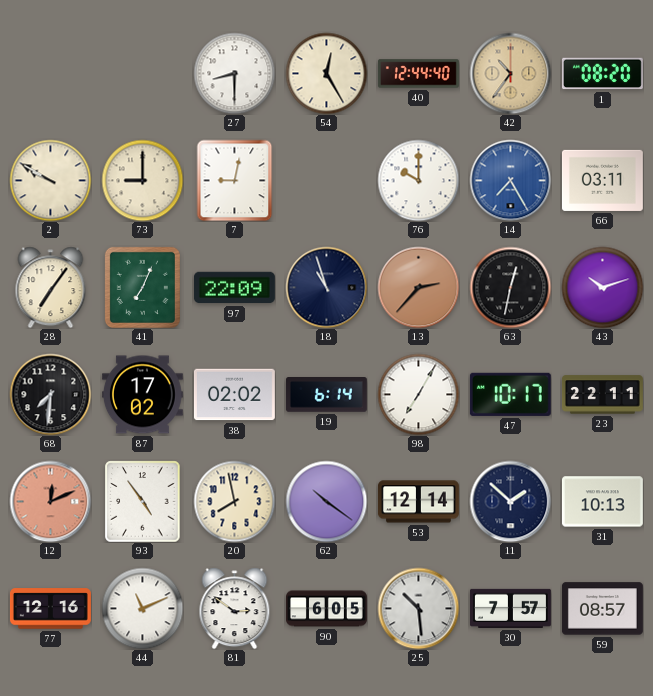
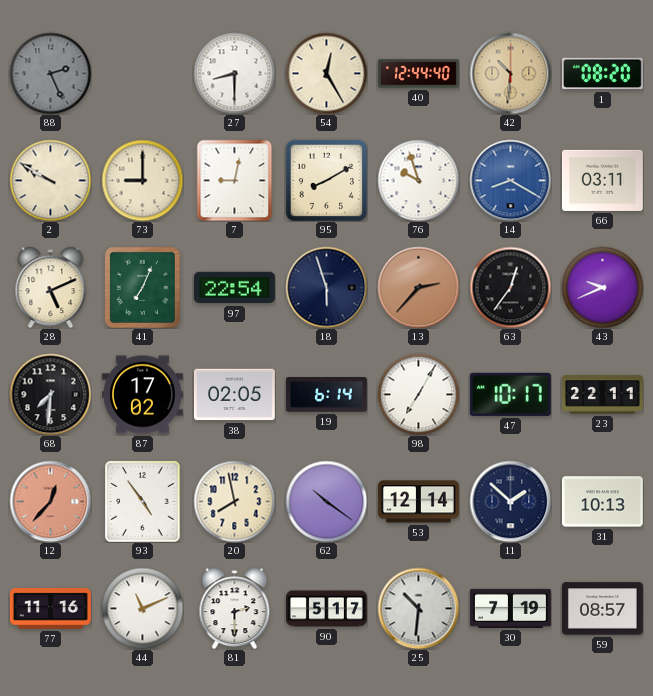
88: none -> 2:26 (50, 73)
42: 10:36 -> 10:31 (510, 73)
95: none -> 8:10 (326, 180)
76: 10:00 -> 9:57 (418, 180)
14: 7:25 -> 8:20 (510, 180)
28: 7:06 -> 5:11 (51, 287)
97: 22:09 -> 22:54 (234, 288)
18: 10:57 -> 5:57 (326, 287)
63: 12:32 -> 12:36 (510, 287)
43: 10:12 -> 9:41 (602, 287)
38: 02:02 -> 02:05 (234, 395)
12: 12:11 -> 12:37 (50, 501)
77: 12:16 -> 11:16 (50, 609)
81: 2:51 -> 2:30 (235, 608)
90: 6:05 -> 5:17 (327, 609)
25: 10:29 -> 10:31 (418, 608)
30: 7:57 -> 7:19 (510, 608)
